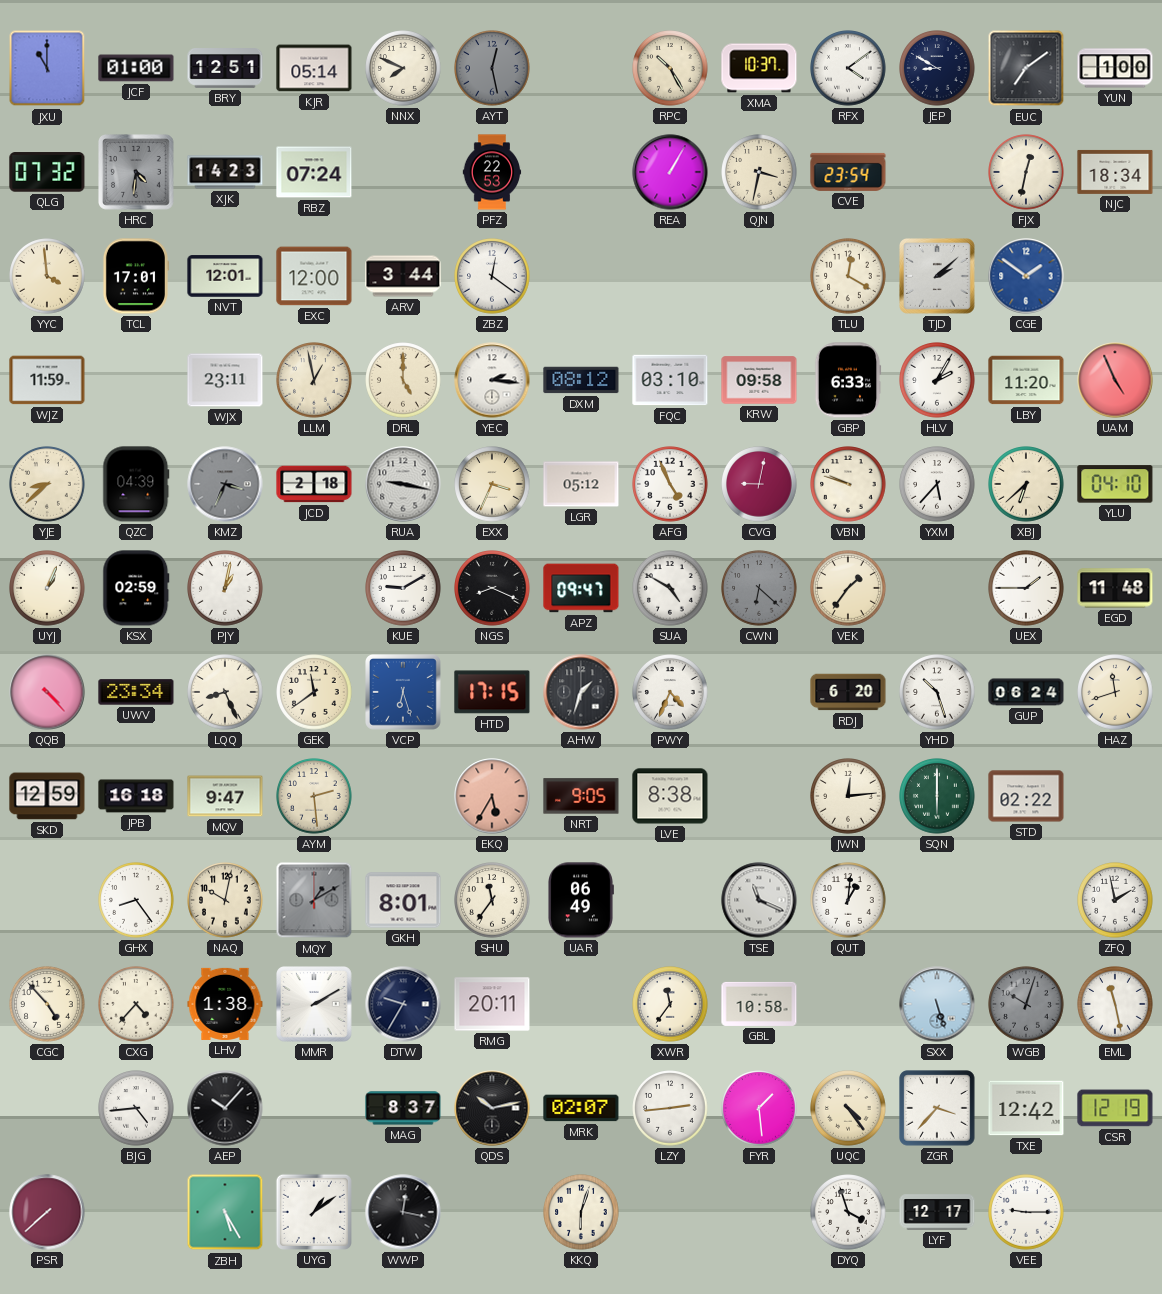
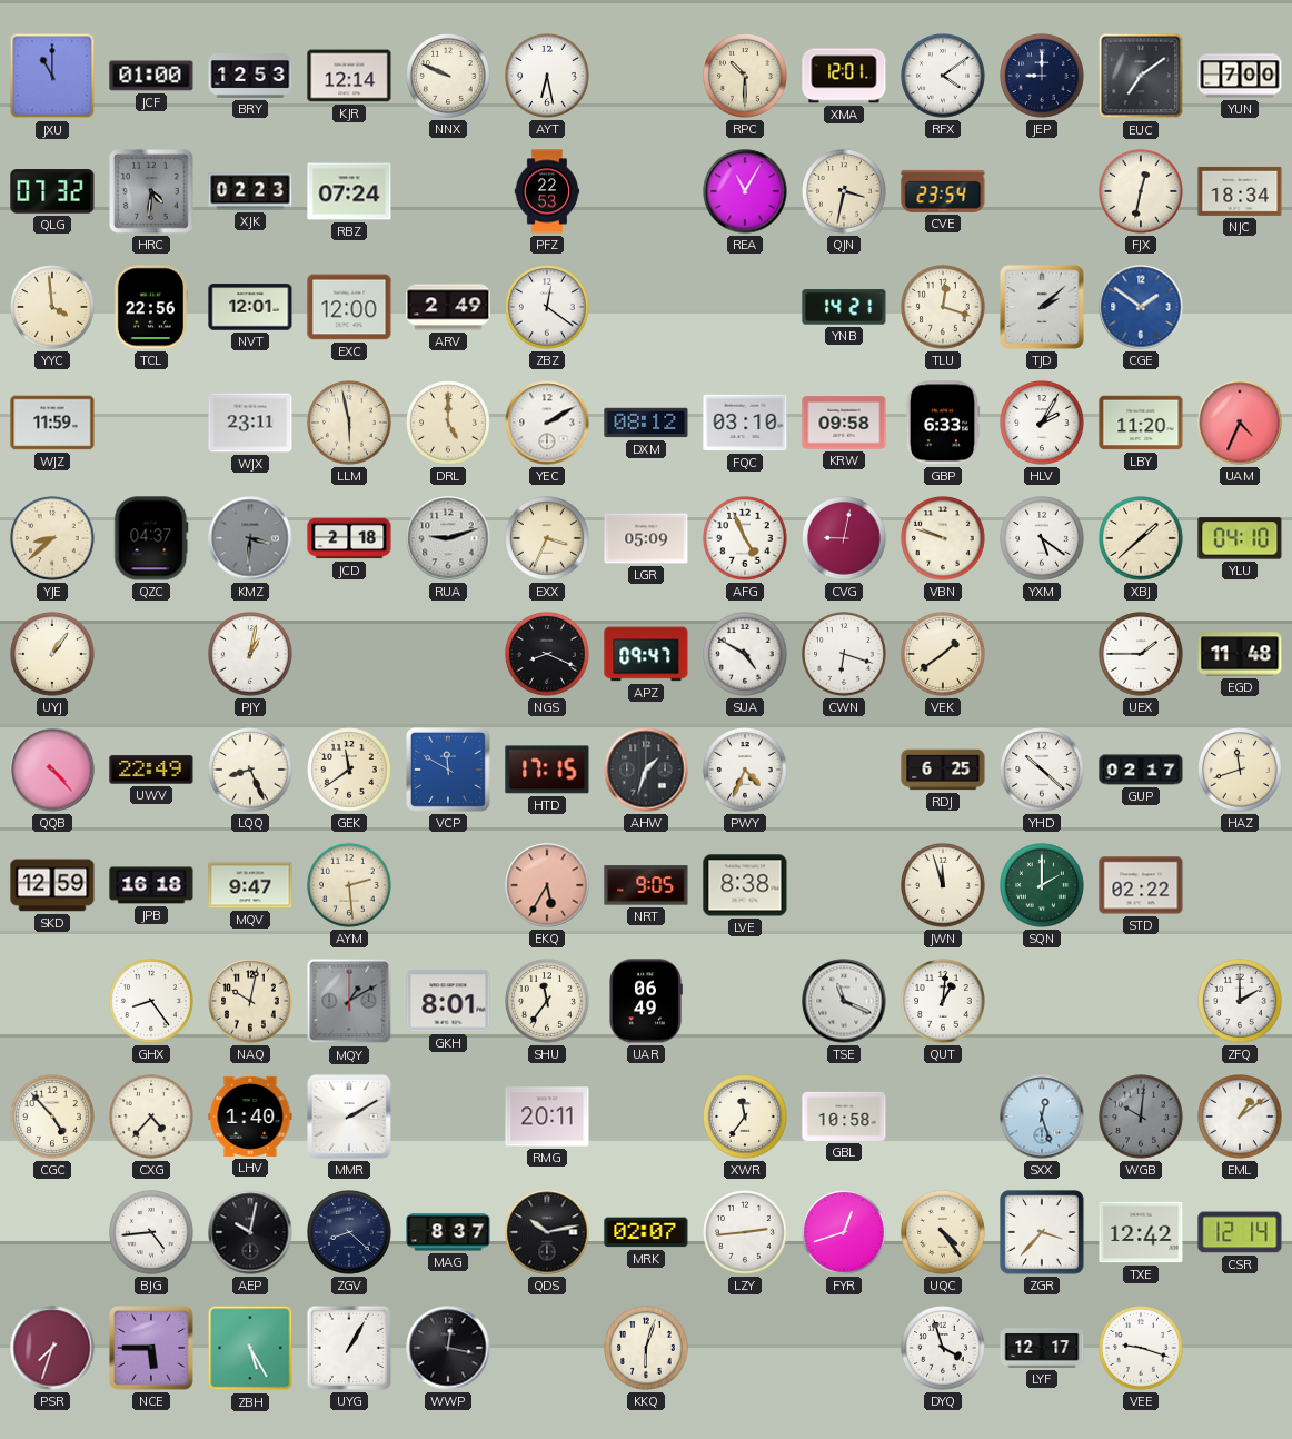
BRY: 12:51 -> 12:53 (250, 77)
KJR: 05:14 -> 12:14 (349, 76)
NNX: 7:49 -> 9:49 (448, 76)
AYT: 12:28 -> 6:28 (547, 76)
AYT dial: grey -> white (547, 76)
RPC: 10:25 -> 10:30 (745, 76)
XMA: 10:37 -> 12:01 (844, 76)
JEP: 8:50 -> 9:00 (1042, 76)
YUN: 1:00 -> 7:00 (1240, 76)
XJK: 14:23 -> 02:23 (250, 191)
REA: 1:05 -> 11:05 (745, 191)
TCL: 17:01 -> 22:56 (150, 307)
ARV: 3:44 -> 2:49 (448, 307)
YNB: none -> 14:21 (844, 307)
TLU: 12:20 -> 12:18 (943, 307)
LLM: 12:58 -> 5:58 (349, 423)
YEC: 2:16 -> 2:10 (547, 423)
UAM: 4:56 -> 4:34 (1240, 423)
QZC: 04:39 -> 04:37 (151, 538)
KMZ: 3:34 -> 3:31 (250, 538)
RUA: 9:17 -> 9:12 (448, 538)
LGR: 05:12 -> 05:09 (646, 538)
YXM: 5:37 -> 5:21 (1042, 538)
XBJ: 6:38 -> 1:38 (1141, 538)
UYJ: 1:04 -> 1:06 (52, 654)
KSX: 02:59 -> none (136, 588)
KUE: 9:10 -> none (403, 588)
CWN: 6:22 -> 6:18 (844, 654)
CWN dial: grey -> white (844, 654)
VEK: 1:36 -> 1:39 (943, 654)
UWV: 23:34 -> 22:49 (151, 770)
VCP: 6:27 -> 11:50 (449, 771)
RDJ: 6:20 -> 6:25 (943, 770)
YHD: 10:27 -> 10:22 (1042, 770)
GUP: 06:24 -> 02:17 (1141, 770)
JWN: 12:14 -> 11:57 (943, 885)
SQN: 6:00 -> 2:00 (1042, 885)
ZFQ: 1:58 -> 2:00 (1240, 1001)
LHV: 1:38 -> 1:40 (250, 1117)
DTW: 9:35 -> none (403, 1004)
SXX: 5:27 -> 12:27 (1042, 1117)
WGB: 10:03 -> 10:01 (1141, 1117)
EML: 11:28 -> 1:09 (1240, 1117)
AEP: 10:07 -> 10:02 (250, 1232)
ZGV: none -> 8:22 (349, 1232)
FYR: 1:29 -> 12:42 (844, 1232)
CSR: 12:19 -> 12:14 (1240, 1232)
PSR: 7:38 -> 7:33 (52, 1348)
NCE: none -> 5:45 (152, 1349)
UYG: 1:09 -> 1:05 (349, 1348)
VEE: 9:15 -> 9:18 (1141, 1348)
